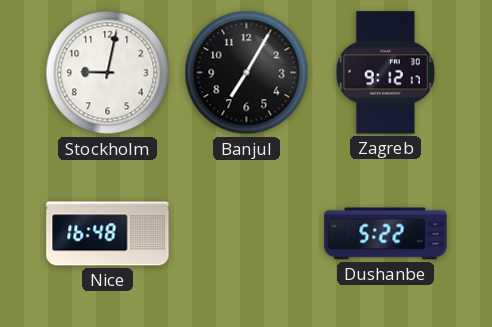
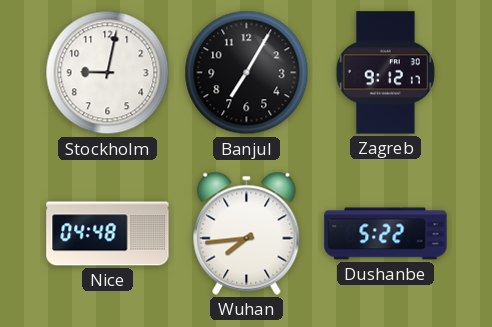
Nice: 16:48 -> 04:48 (108, 234)
Wuhan: none -> 7:44 (247, 233)
